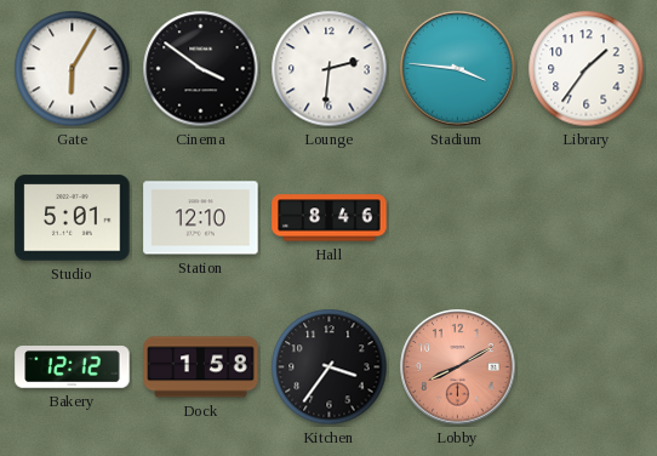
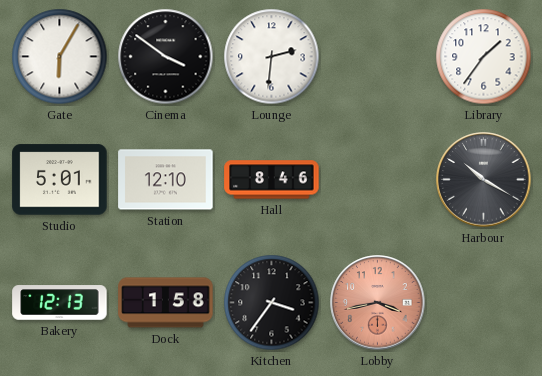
Stadium: 3:46 -> none (458, 69)
Harbour: none -> 10:20 (484, 180)
Bakery: 12:12 -> 12:13 (60, 303)
Lobby: 8:10 -> 3:43 (378, 303)
